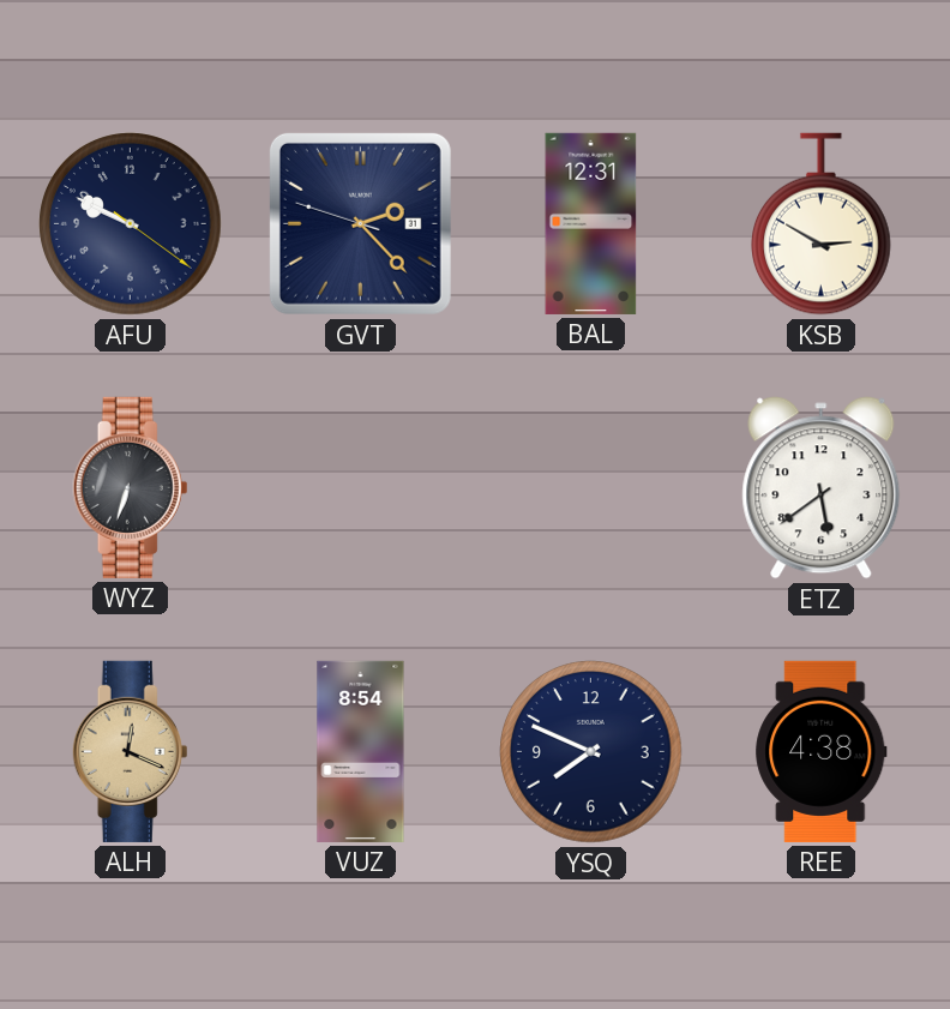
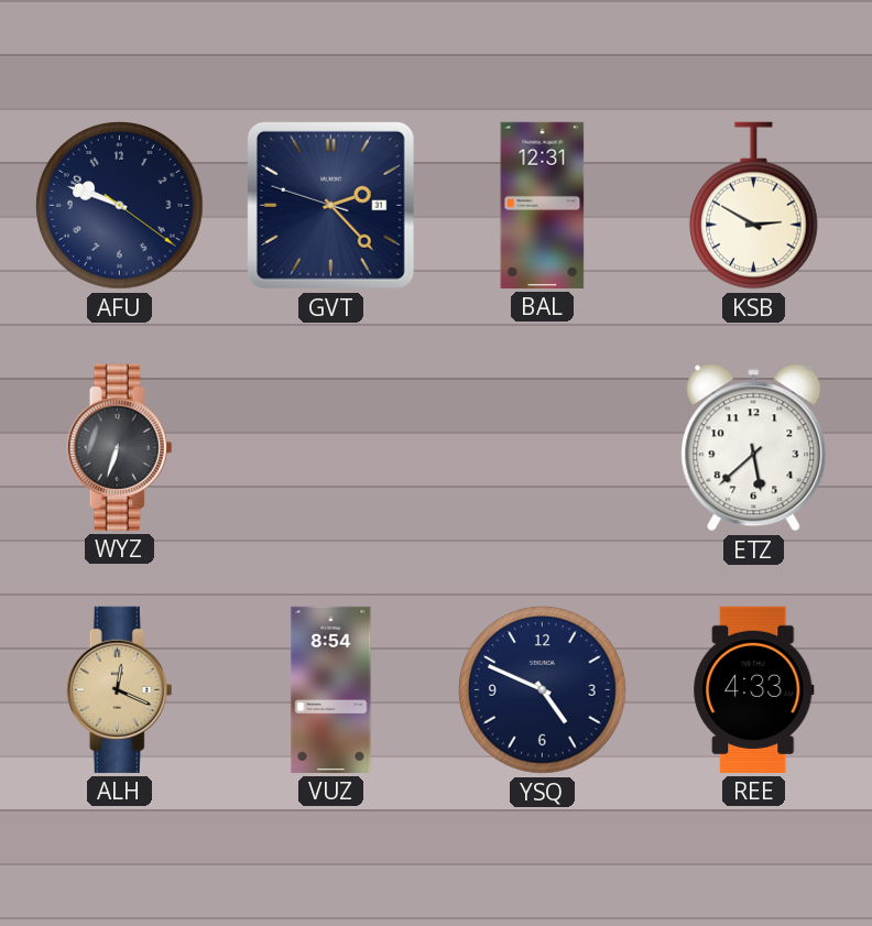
AFU: 9:49 -> 9:48 (120, 206)
ETZ: 5:39 -> 5:38 (754, 448)
YSQ: 7:49 -> 4:49 (543, 690)
REE: 4:38 -> 4:33 (754, 689)
